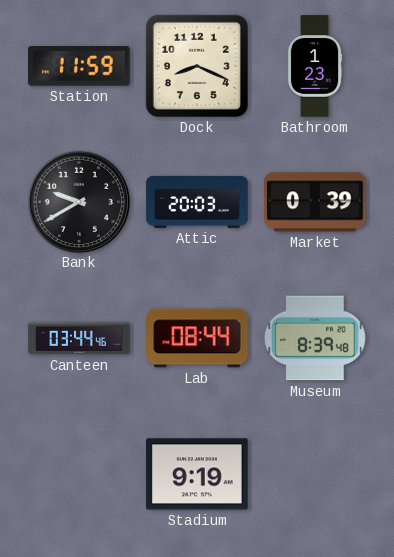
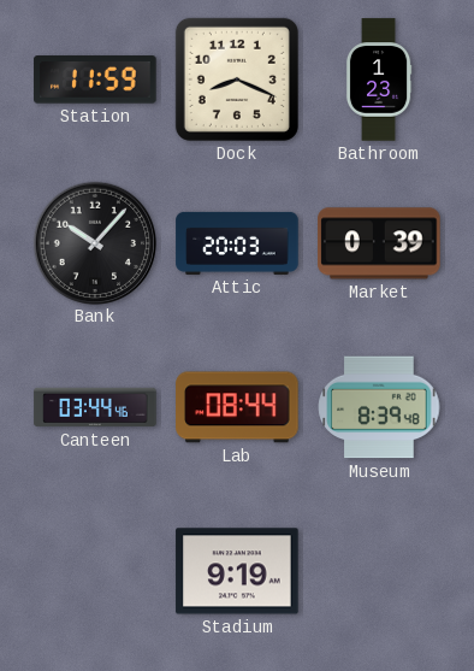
Bank: 9:40 -> 10:07 (94, 242)
